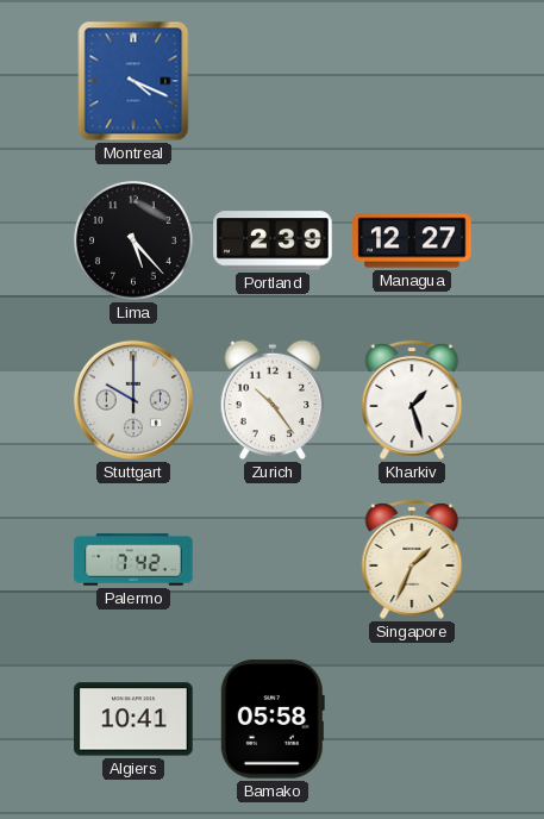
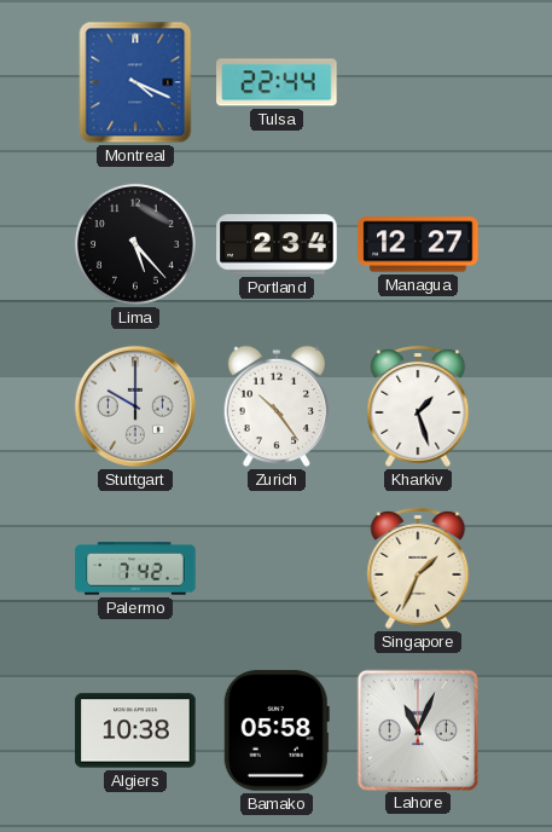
Tulsa: none -> 22:44 (277, 82)
Portland: 2:39 -> 2:34 (277, 244)
Algiers: 10:41 -> 10:38 (135, 730)
Lahore: none -> 11:04 (417, 729)
